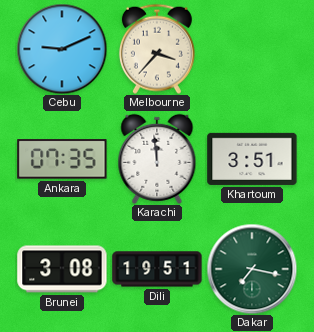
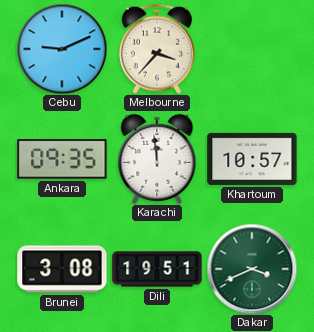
Ankara: 07:35 -> 09:35 (62, 159)
Khartoum: 3:51 -> 10:57 (252, 159)
Dakar: 7:17 -> 3:41 (252, 269)
